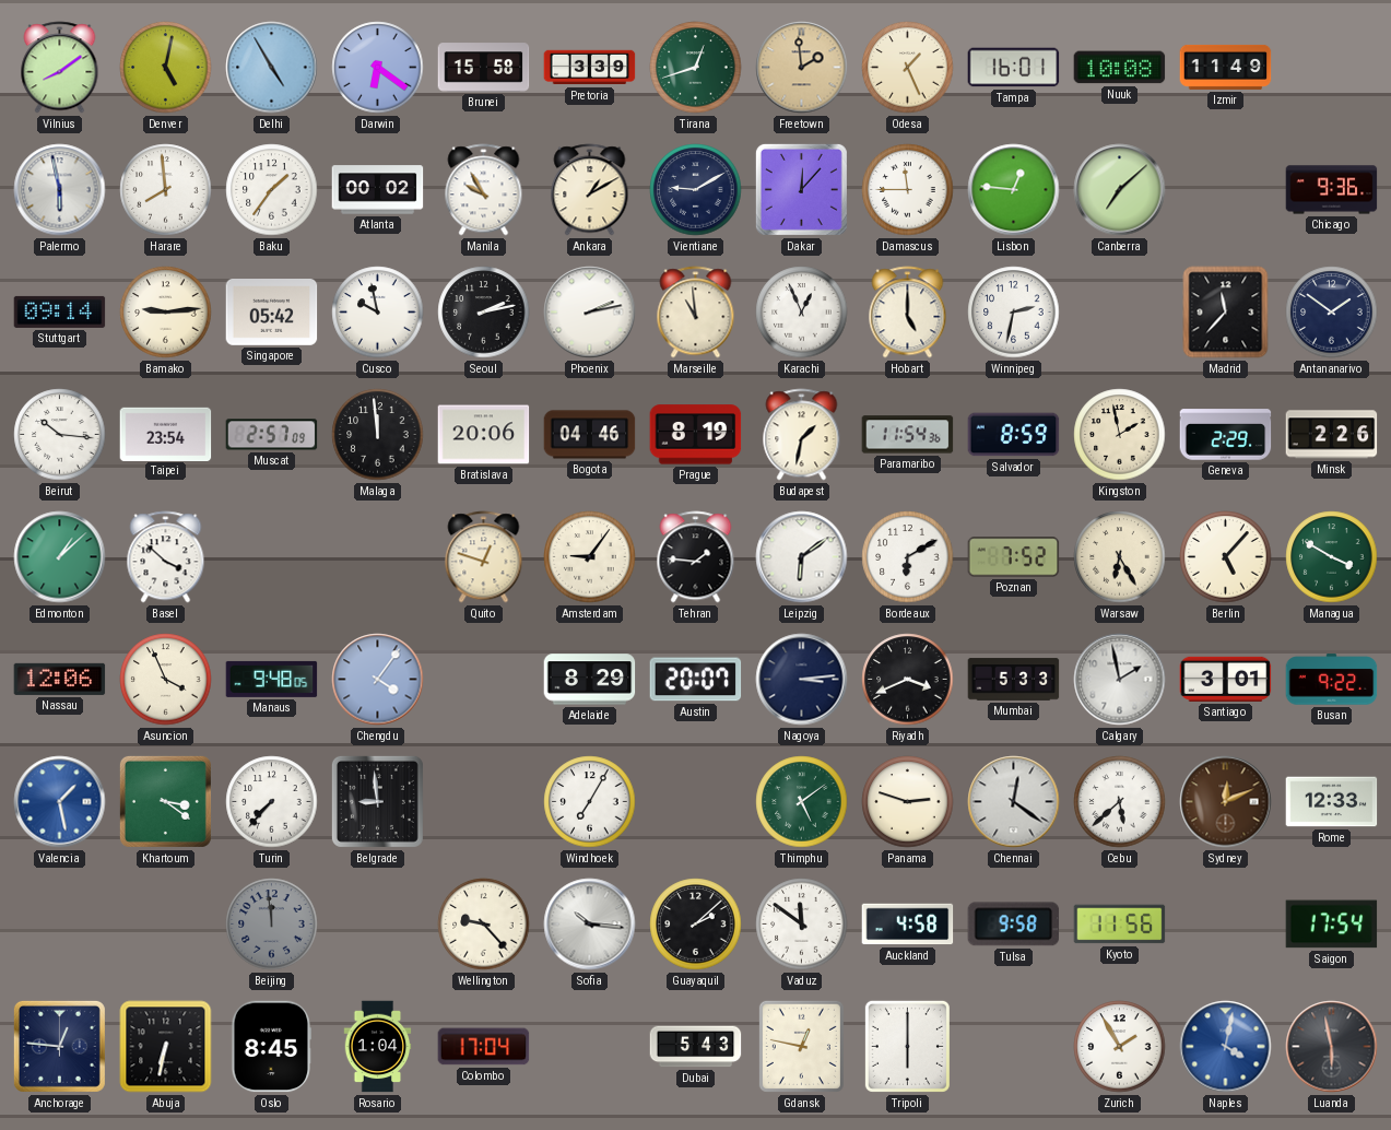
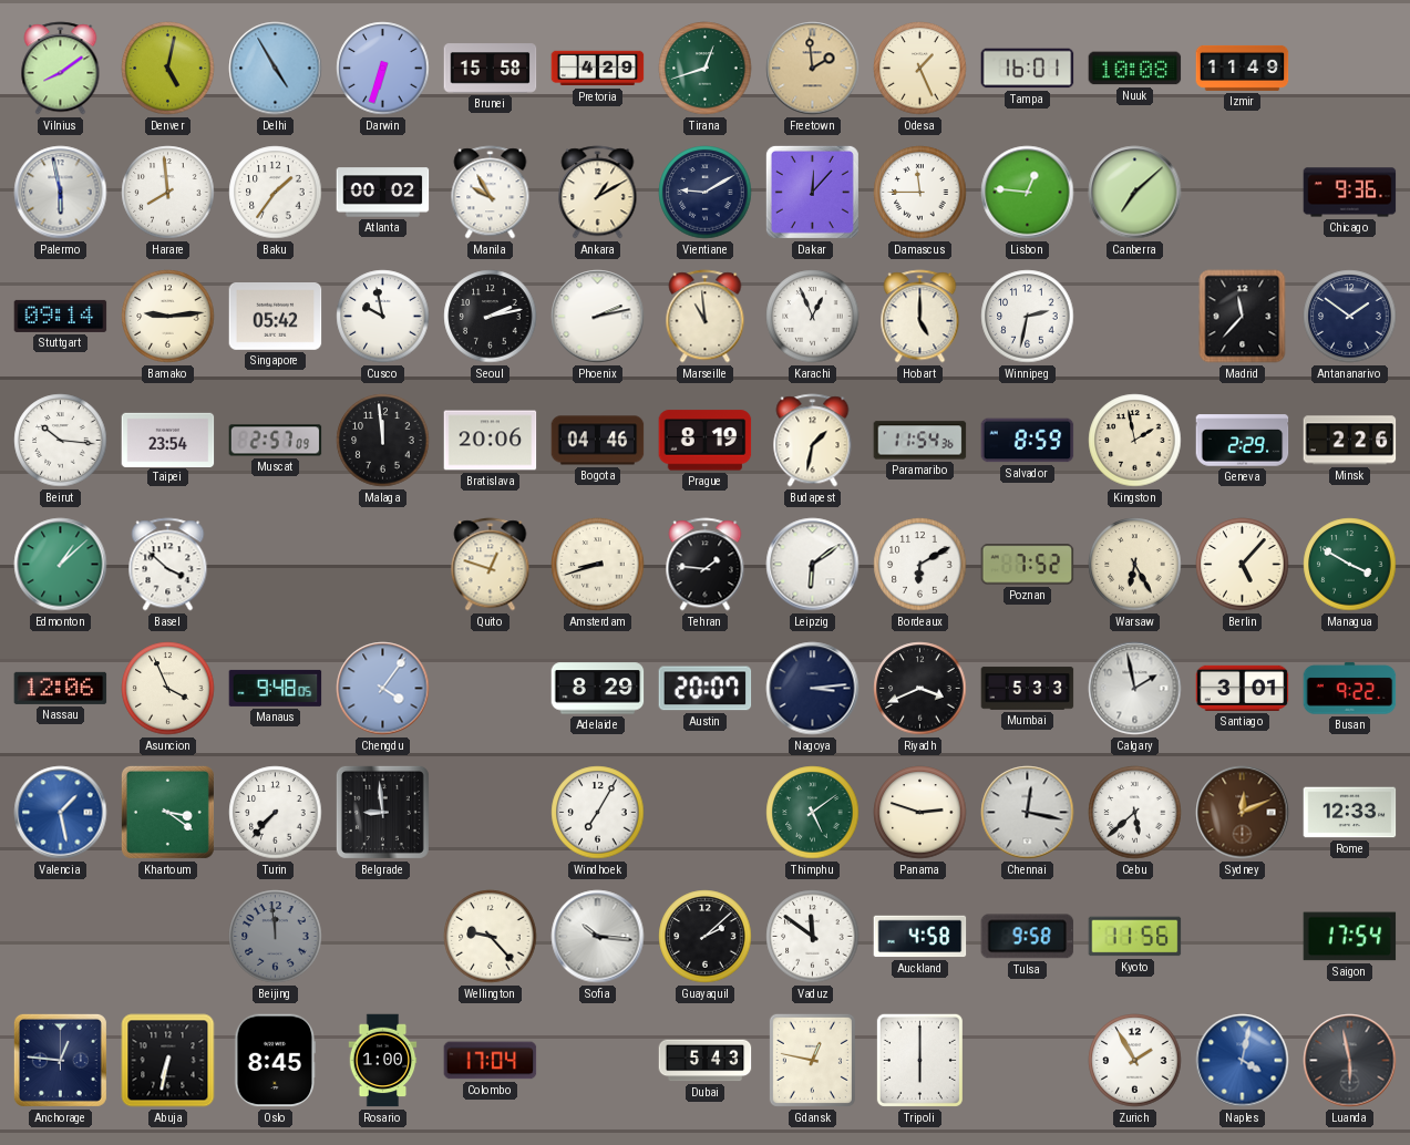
Darwin: 6:21 -> 6:33 (383, 69)
Pretoria: 3:39 -> 4:29 (598, 69)
Amsterdam: 9:06 -> 8:42 (598, 565)
Chennai: 12:21 -> 12:17 (1028, 813)
Rosario: 1:04 -> 1:00 (383, 1061)
